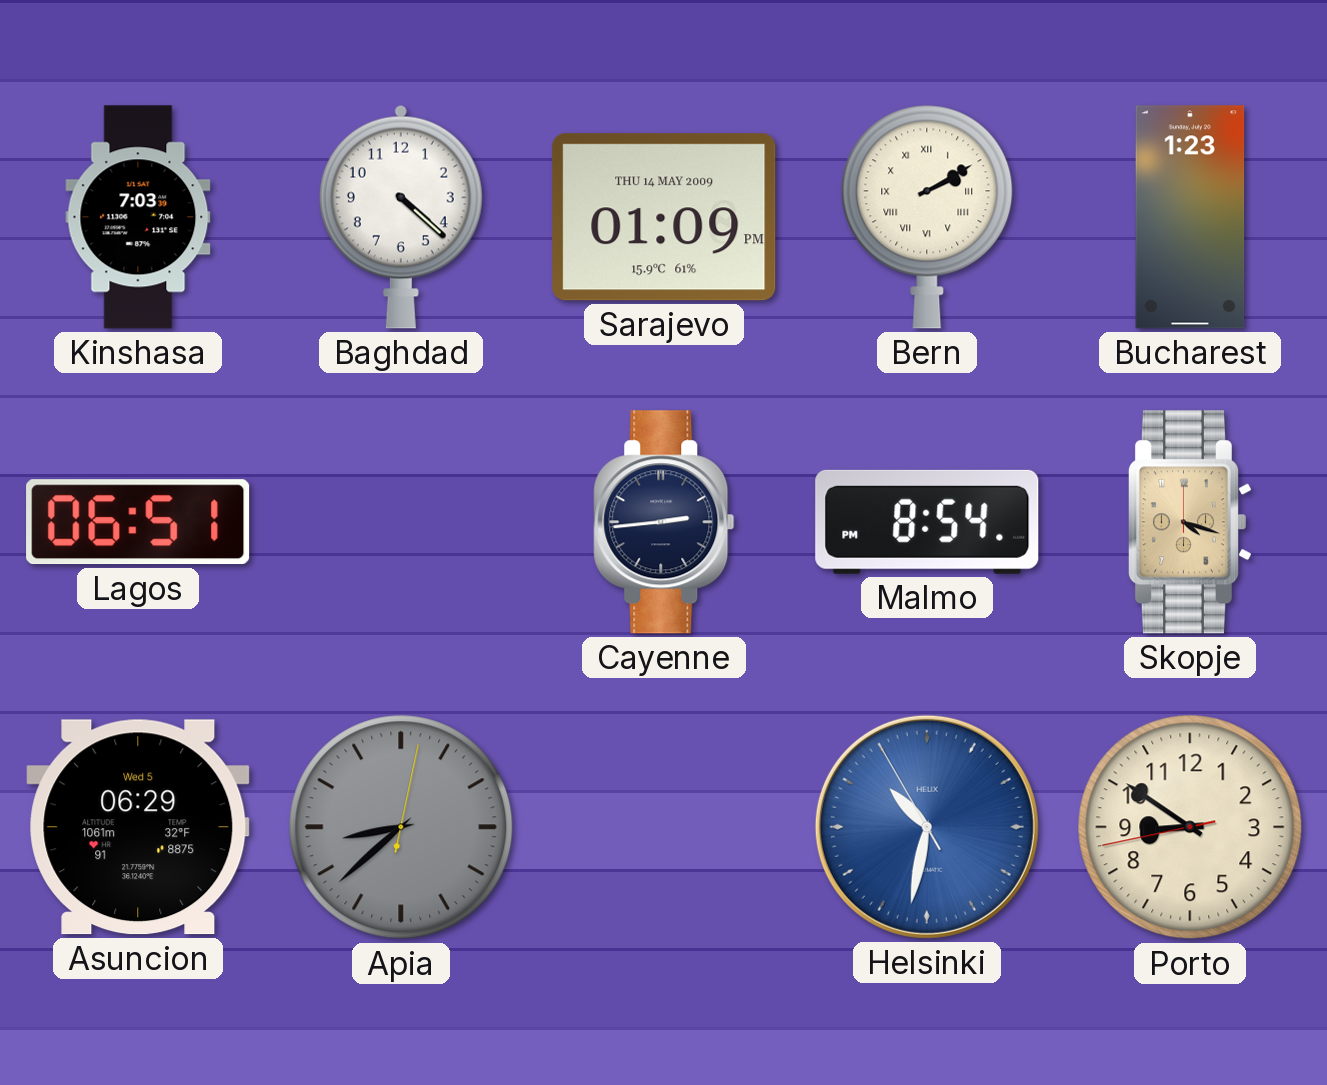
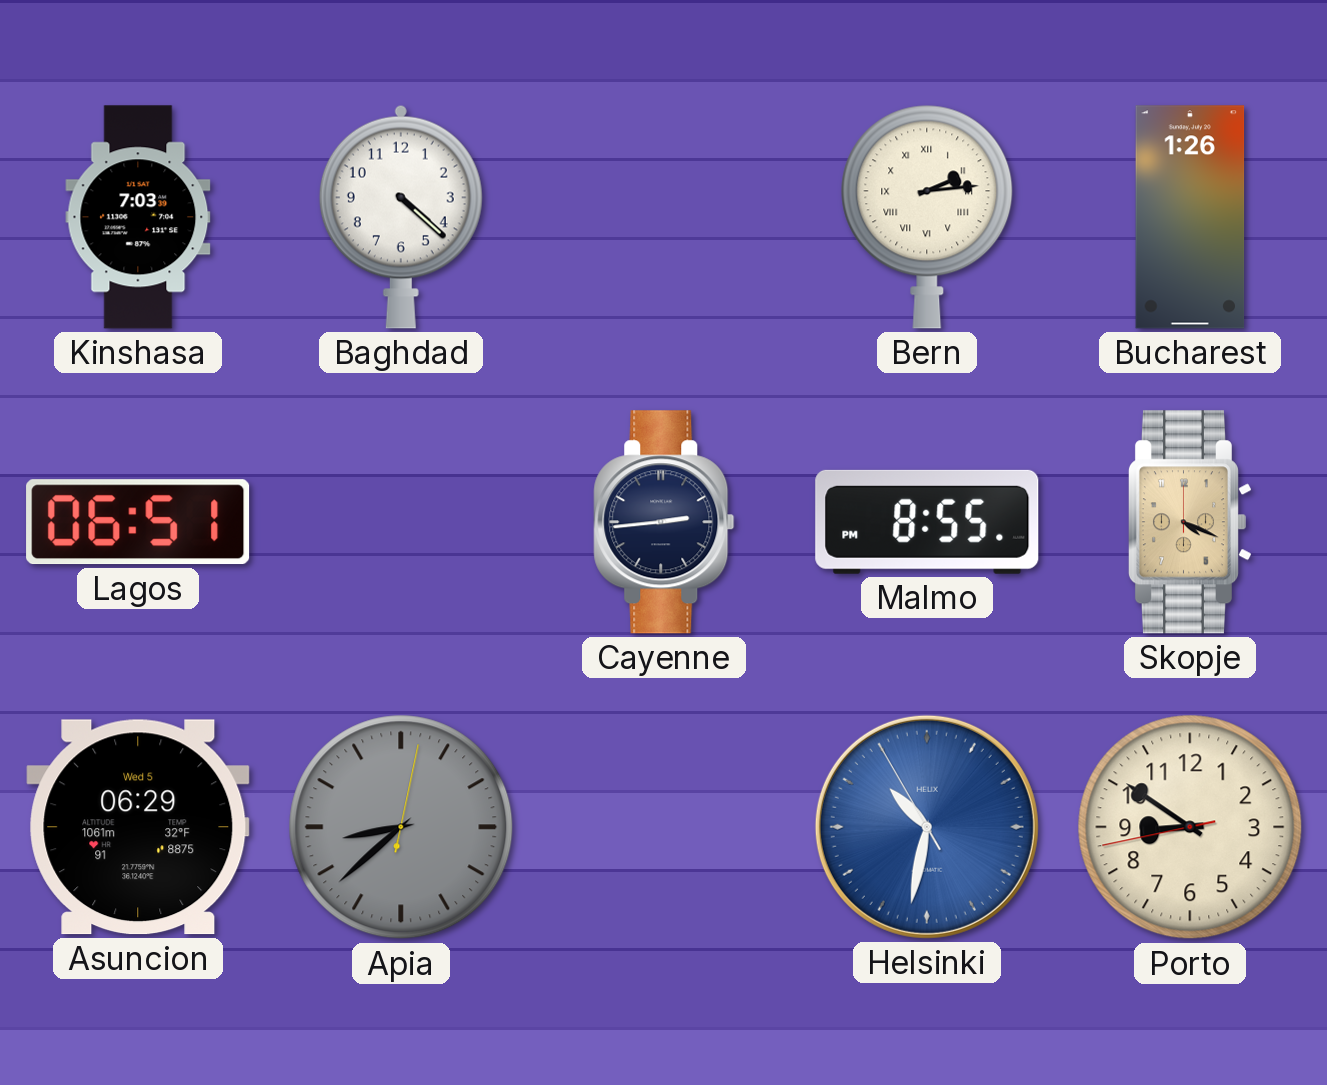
Sarajevo: 01:09 -> none (664, 217)
Bern: 2:10 -> 2:14 (927, 217)
Bucharest: 1:23 -> 1:26 (1190, 217)
Malmo: 8:54 -> 8:55 (927, 522)
Skopje: 4:18 -> 4:19 (1189, 522)
